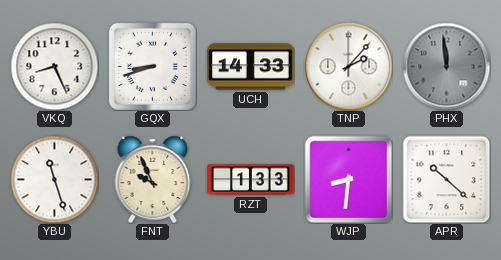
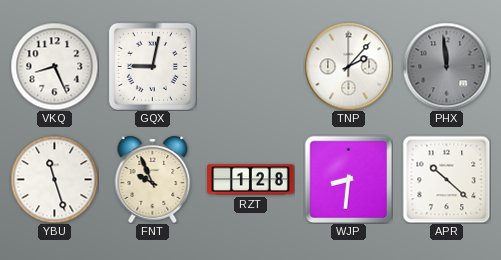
GQX: 8:42 -> 9:02 (152, 66)
UCH: 14:33 -> none (251, 67)
RZT: 1:33 -> 1:28 (251, 180)
